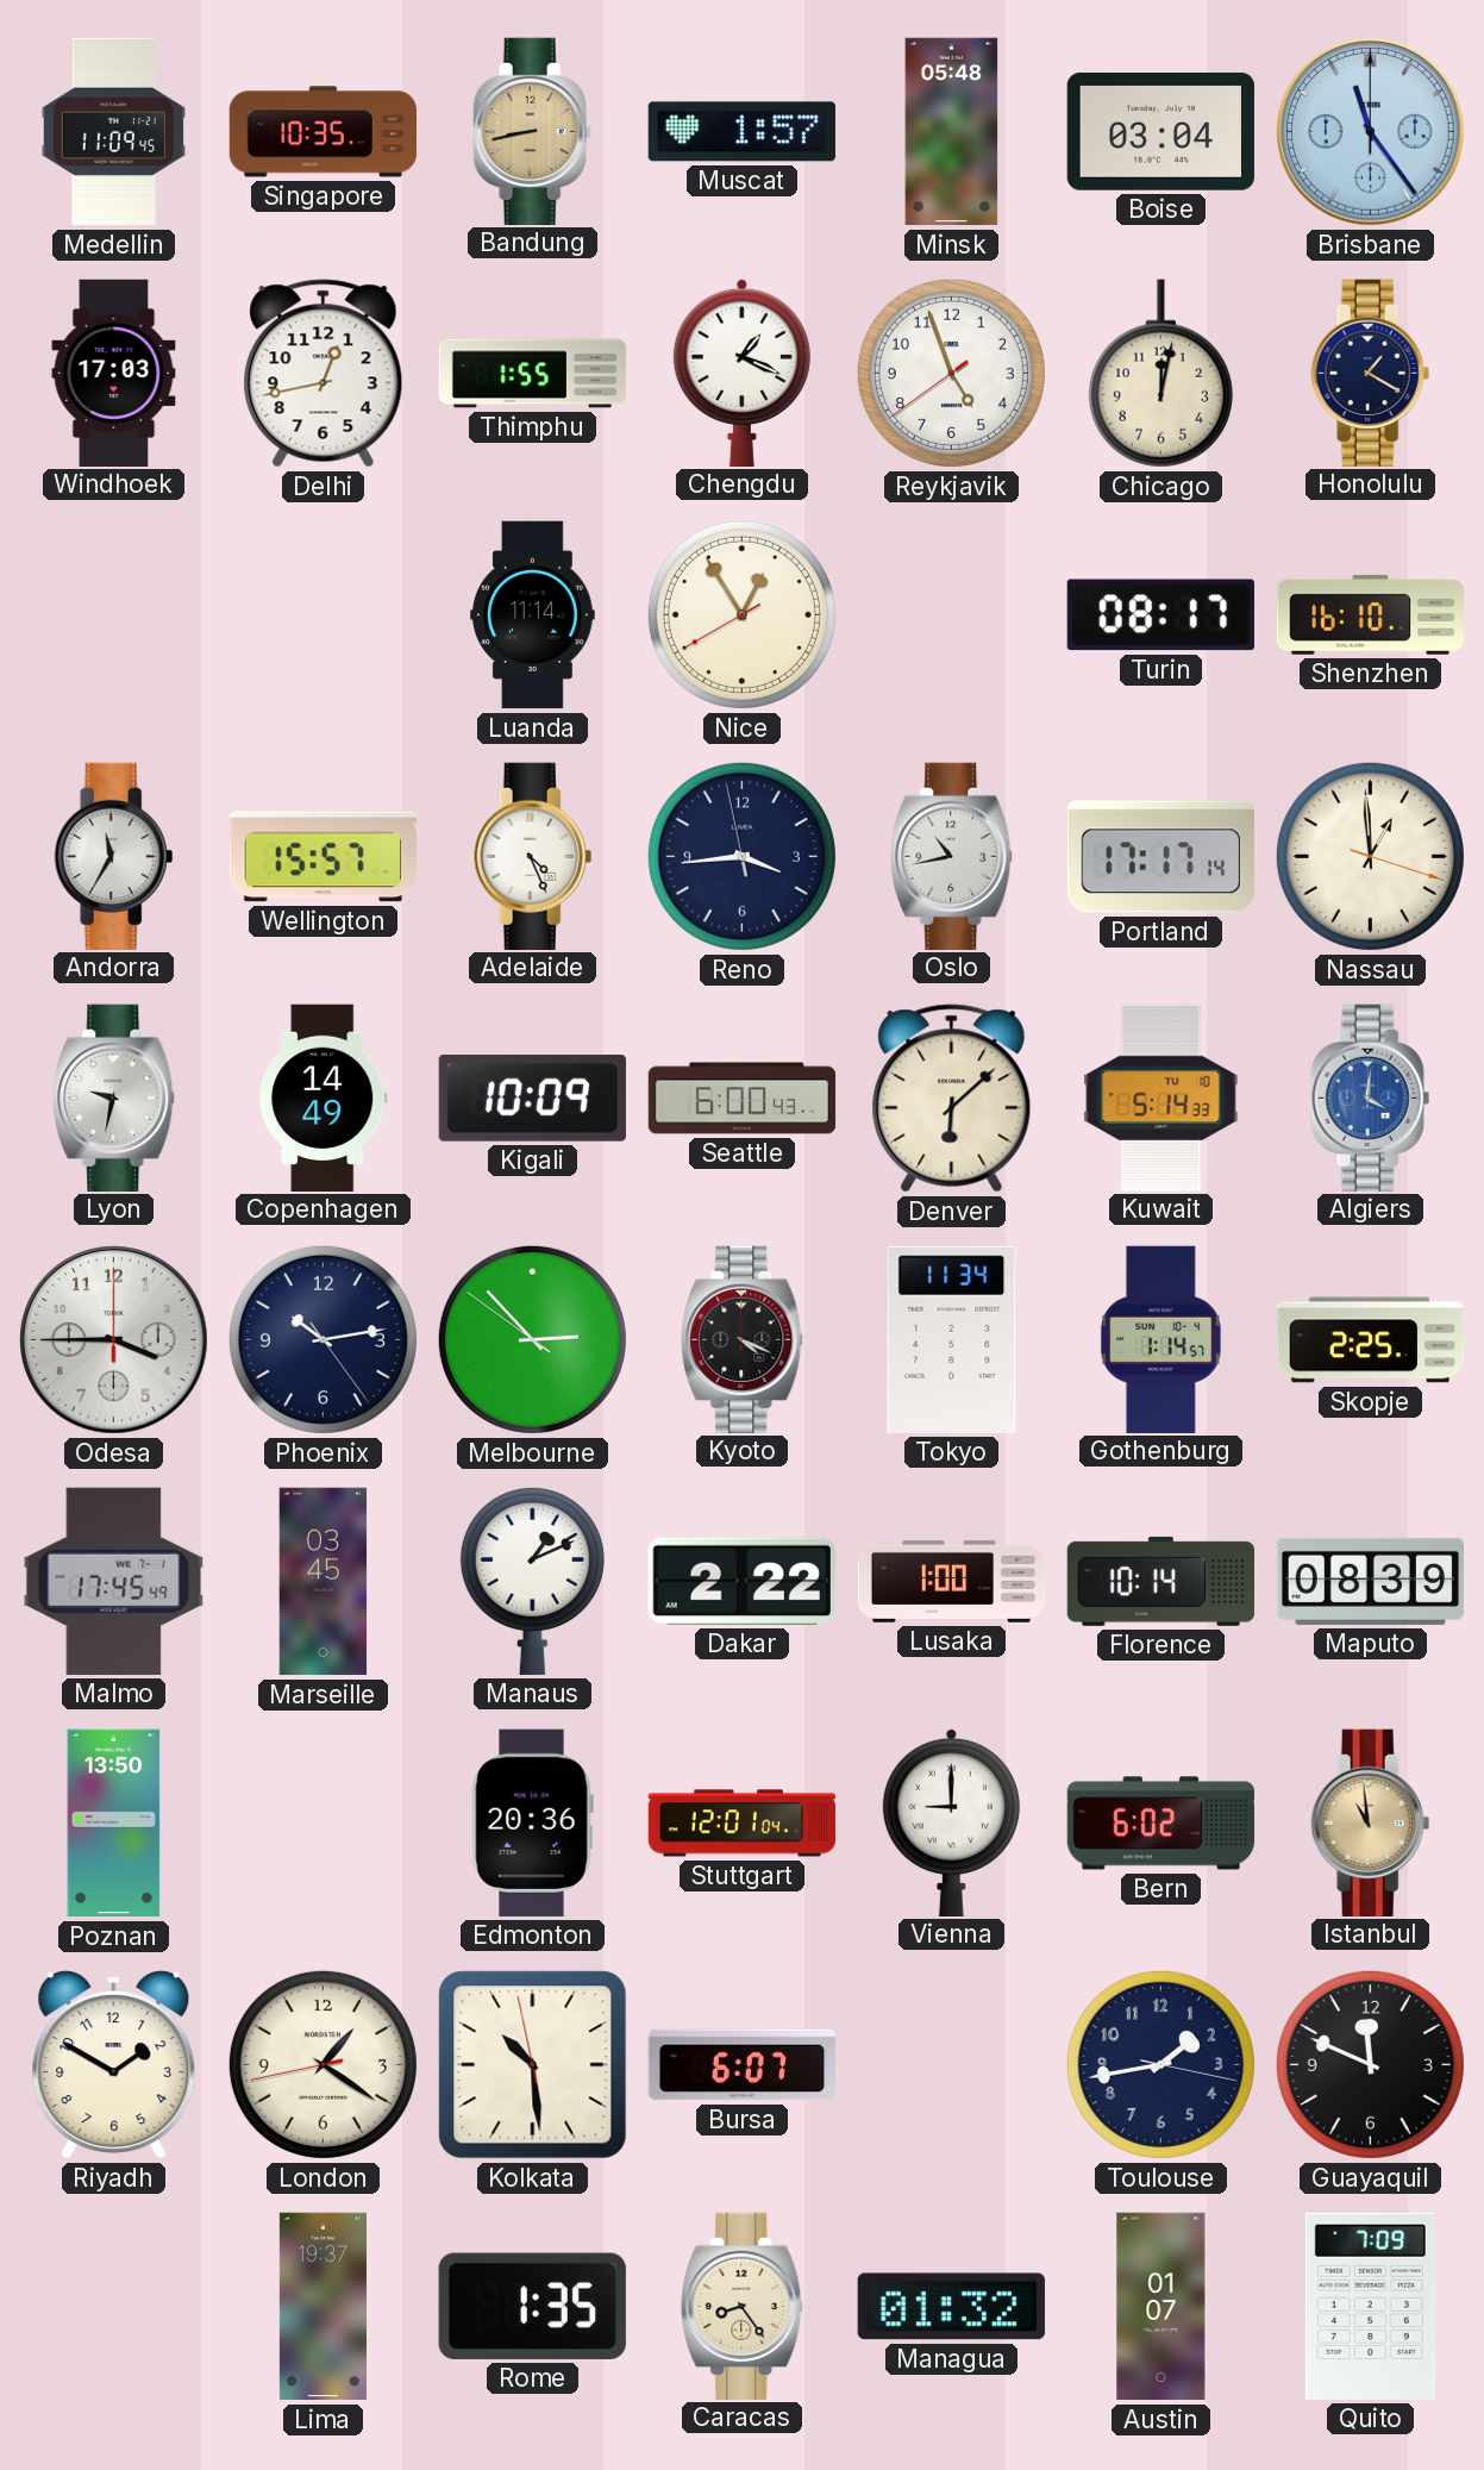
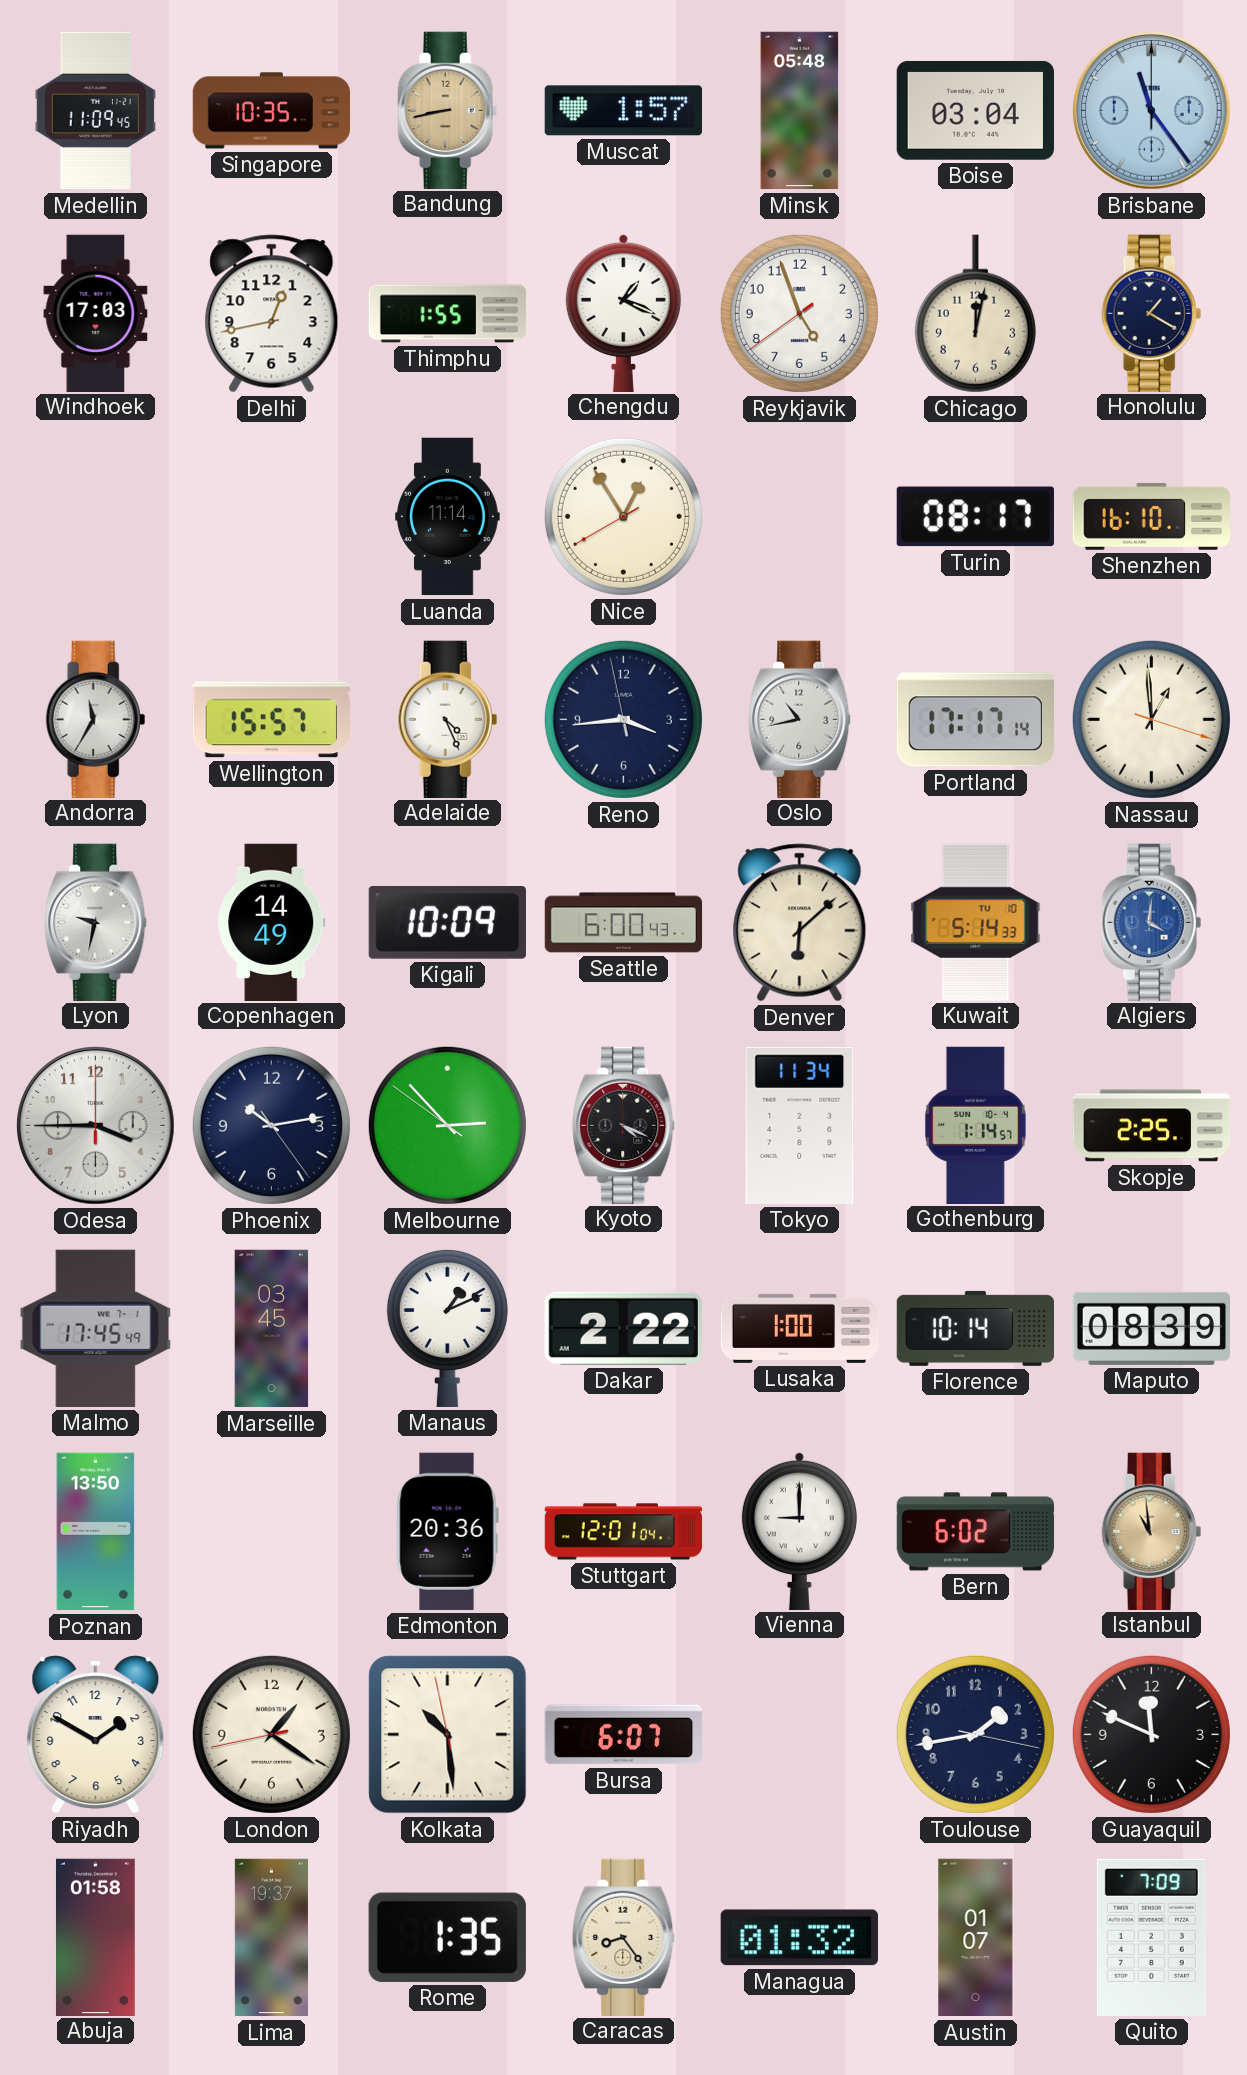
Abuja: none -> 01:58 (96, 1937)
